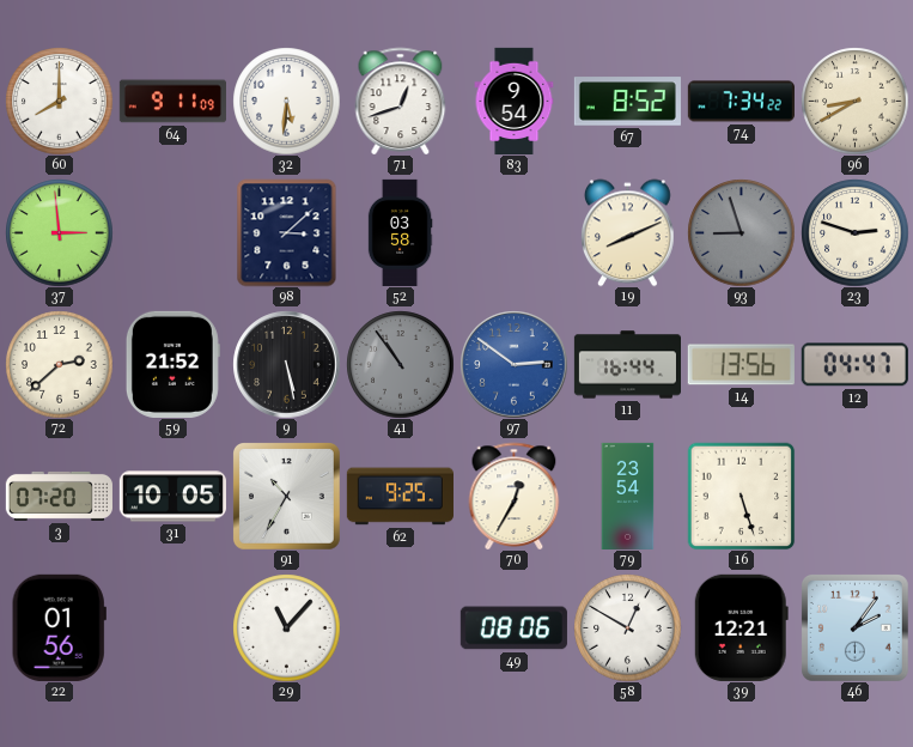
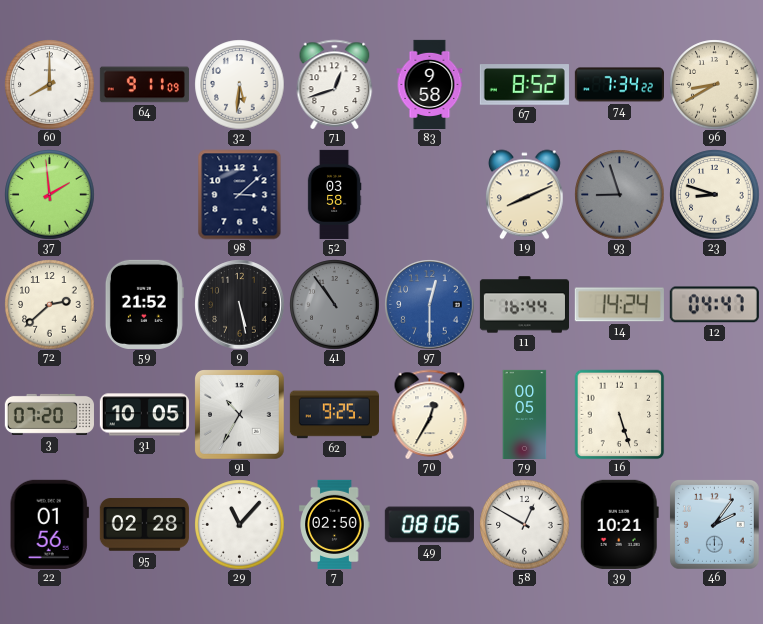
83: 9:54 -> 9:58 (430, 84)
37: 2:59 -> 1:59 (49, 194)
23: 2:48 -> 8:48 (714, 194)
97: 2:51 -> 12:30 (429, 304)
14: 13:56 -> 14:24 (619, 305)
79: 23:54 -> 00:05 (525, 414)
95: none -> 02:28 (144, 525)
7: none -> 02:50 (335, 524)
39: 12:21 -> 10:21 (619, 524)
